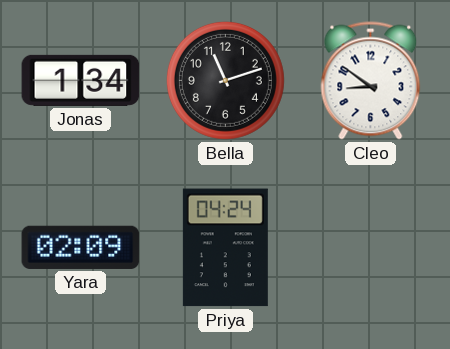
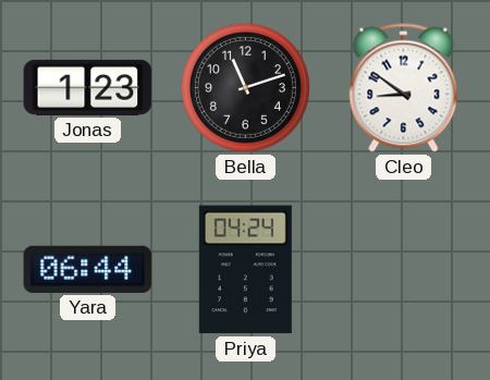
Jonas: 1:34 -> 1:23 (88, 87)
Yara: 02:09 -> 06:44 (88, 269)
